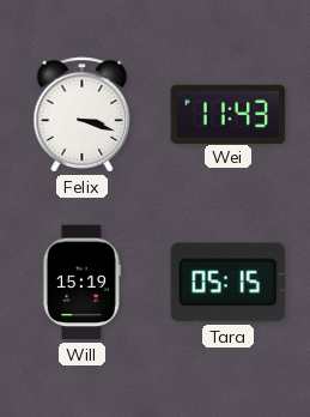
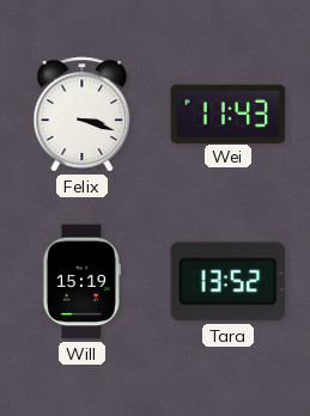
Tara: 05:15 -> 13:52 (229, 282)
